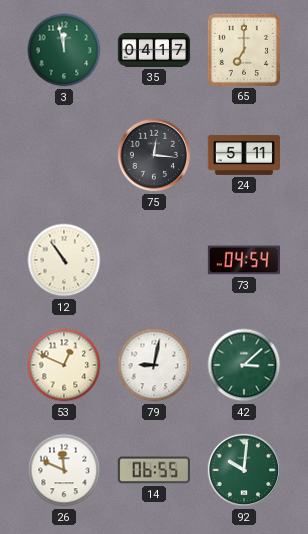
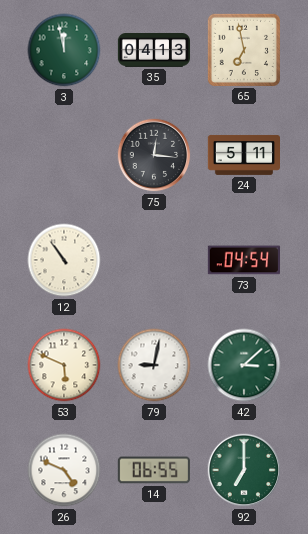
35: 04:17 -> 04:13 (154, 51)
65: 7:00 -> 6:58 (244, 50)
53: 12:49 -> 5:49 (64, 365)
26: 11:49 -> 4:49 (64, 470)
92: 10:01 -> 7:00 (244, 470)
